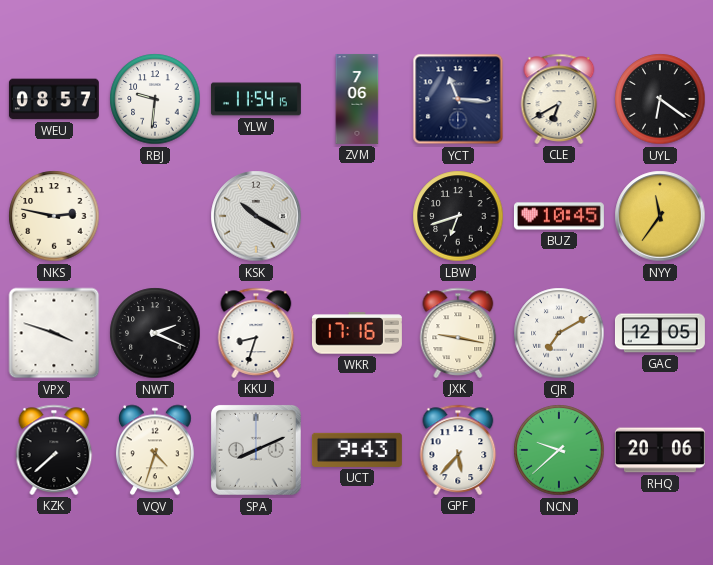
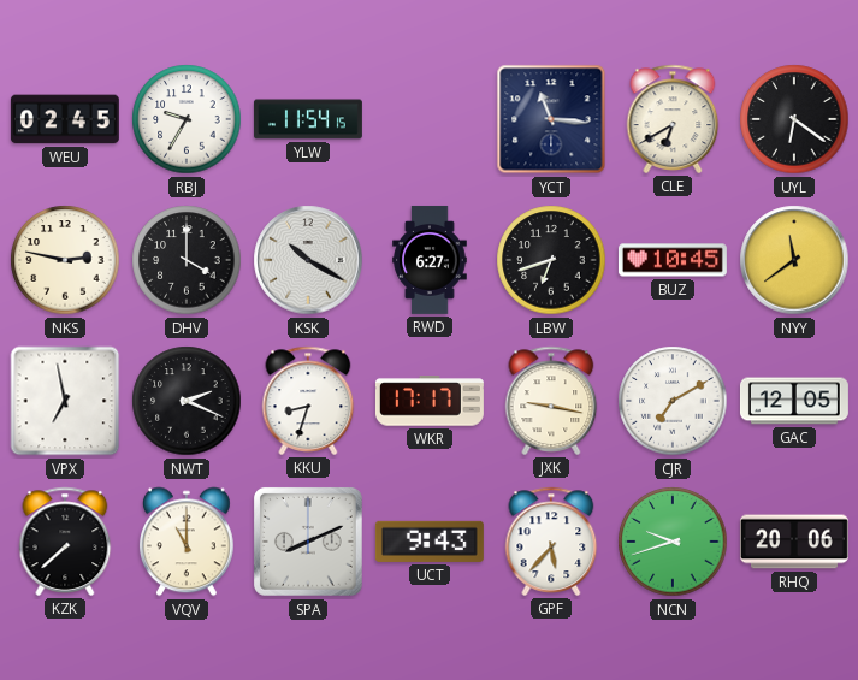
WEU: 08:57 -> 02:45 (65, 119)
RBJ: 9:31 -> 9:35 (187, 119)
ZVM: 7:06 -> none (357, 99)
DHV: none -> 4:00 (187, 260)
RWD: none -> 6:27 (430, 260)
NYY: 11:36 -> 11:39 (794, 260)
VPX: 3:48 -> 6:58 (65, 401)
WKR: 17:16 -> 17:17 (430, 401)
VQV: 4:33 -> 11:00 (187, 542)
NCN: 9:38 -> 9:42 (673, 542)
